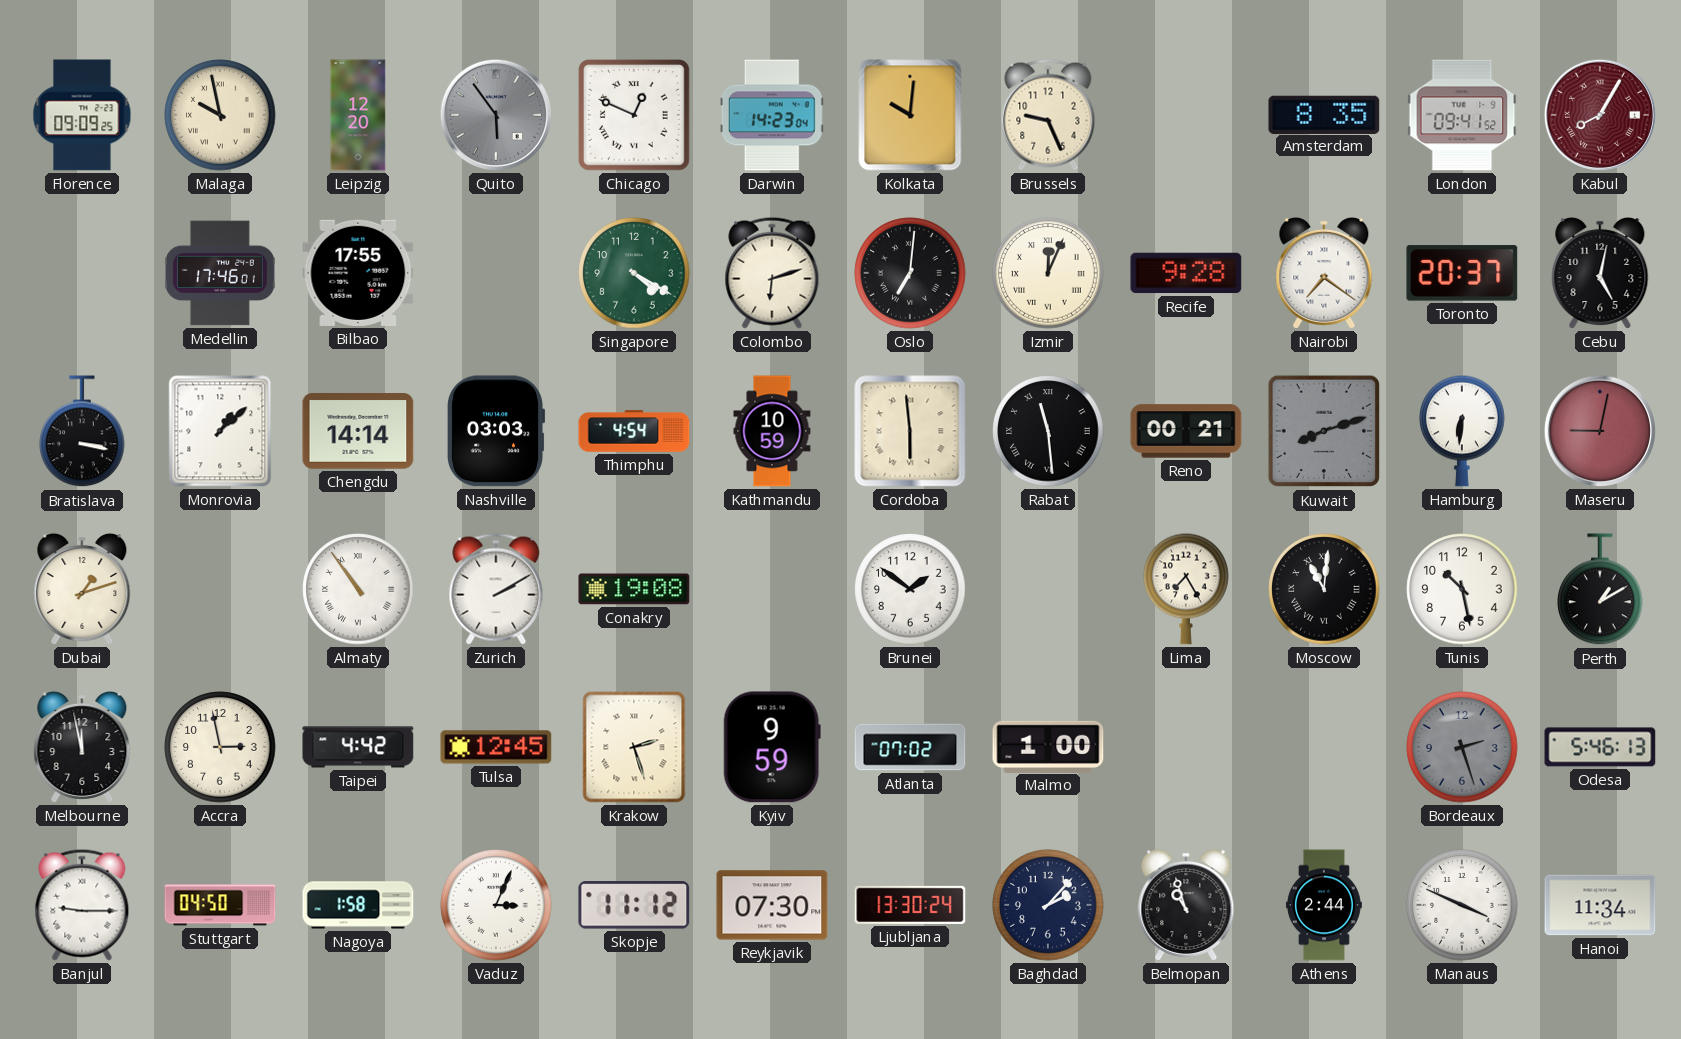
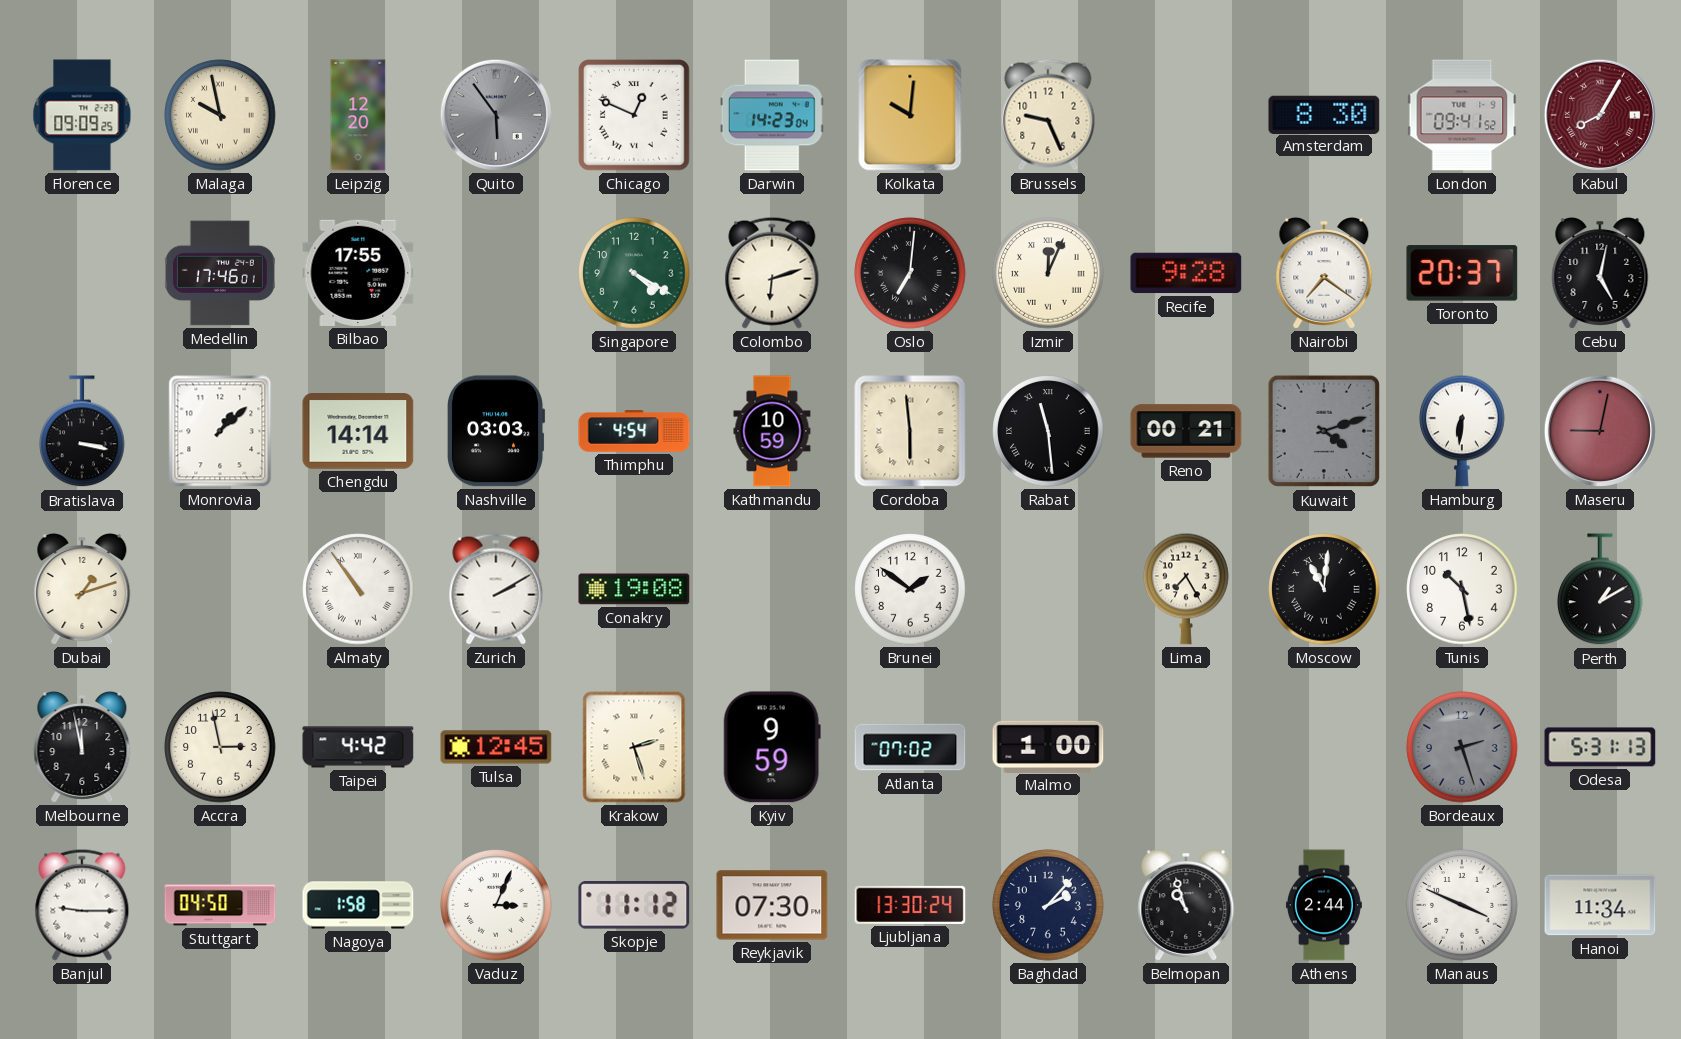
Amsterdam: 8:35 -> 8:30 (1324, 114)
Kuwait: 8:12 -> 4:12 (1324, 431)
Odesa: 5:46 -> 5:31 (1600, 747)
